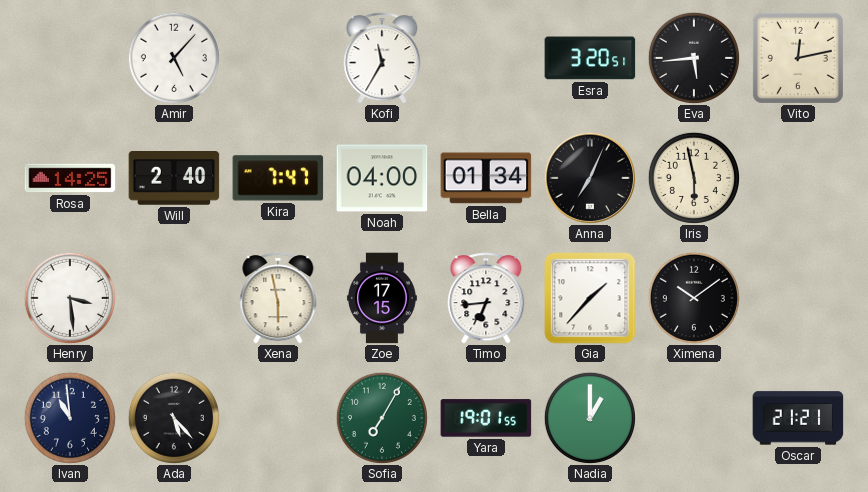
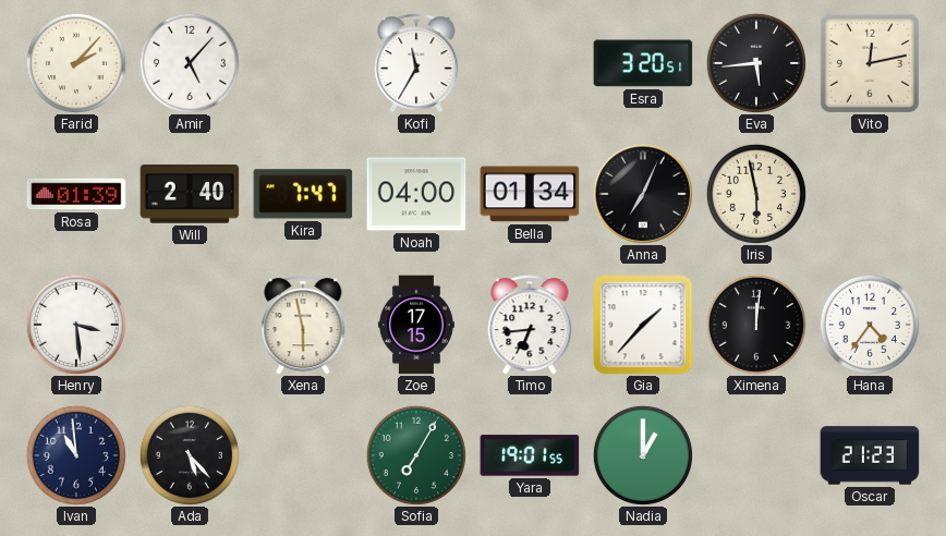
Farid: none -> 2:07 (76, 63)
Rosa: 14:25 -> 01:39 (76, 194)
Ximena: 10:09 -> 12:01 (756, 325)
Hana: none -> 4:36 (870, 325)
Oscar: 21:21 -> 21:23 (870, 455)
